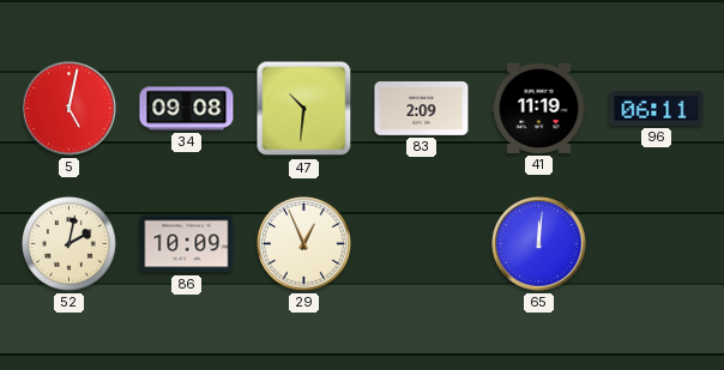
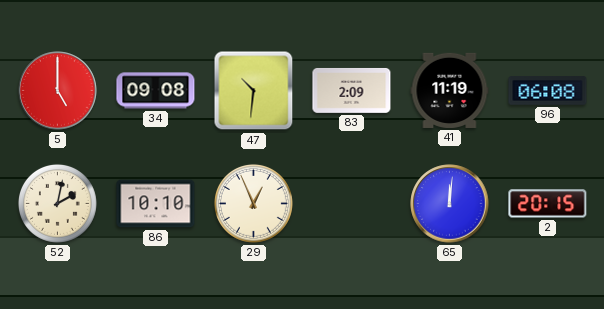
5: 5:02 -> 5:00 (58, 91)
96: 06:11 -> 06:08 (548, 91)
86: 10:09 -> 10:10 (156, 204)
2: none -> 20:15 (548, 204)
